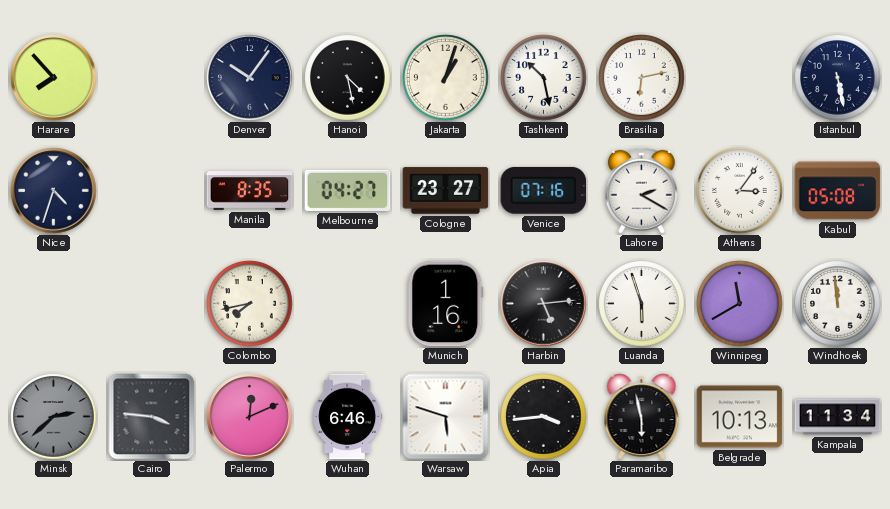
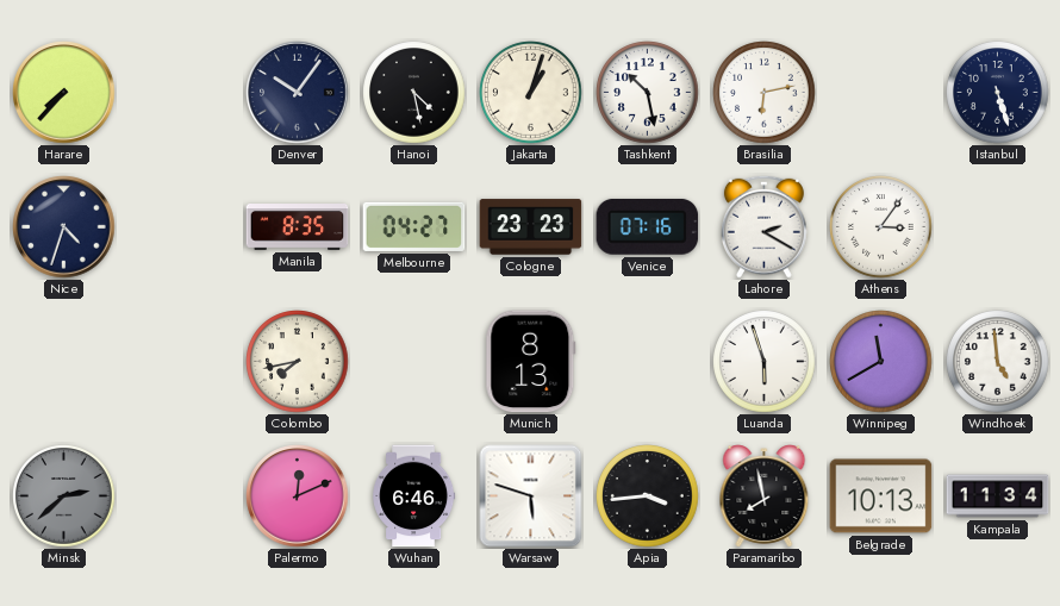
Harare: 7:53 -> 7:37 (64, 93)
Istanbul: 5:28 -> 5:27 (998, 93)
Cologne: 23:27 -> 23:23 (531, 227)
Kabul: 05:08 -> none (838, 191)
Munich: 1:16 -> 8:13 (531, 362)
Harbin: 5:14 -> none (544, 304)
Windhoek: 11:59 -> 4:59 (998, 362)
Cairo: 3:46 -> none (152, 417)
Paramaribo: 5:58 -> 7:58 (765, 496)
